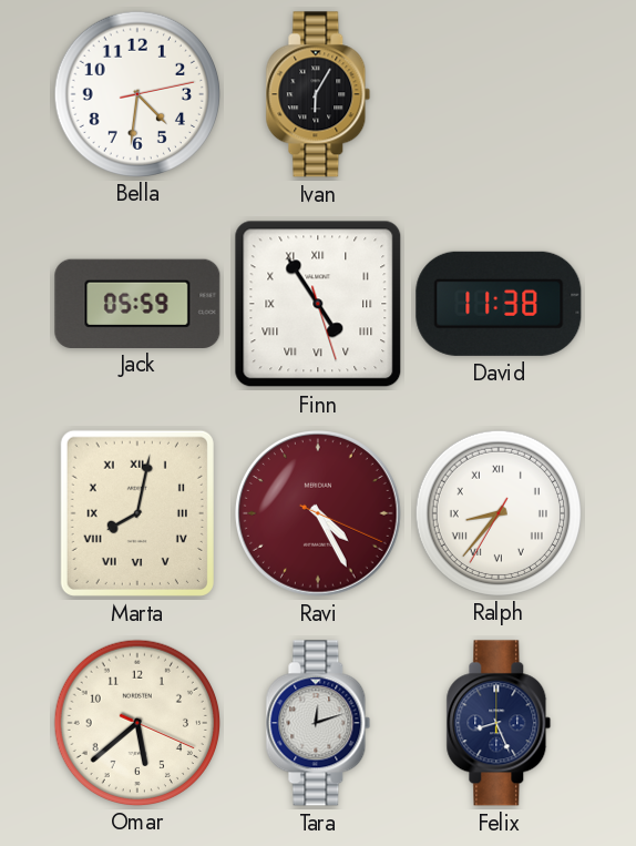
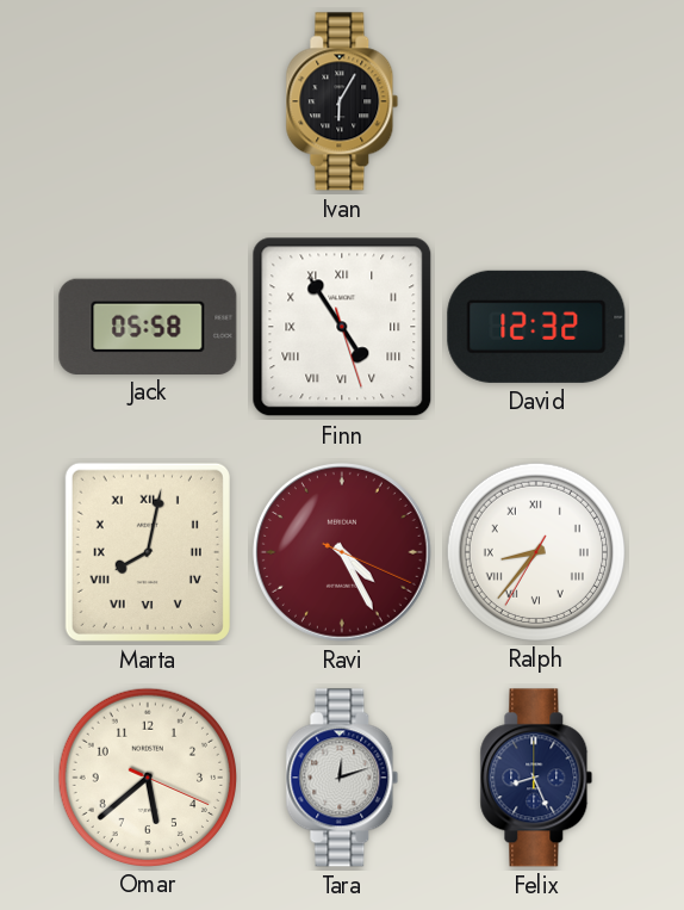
Bella: 4:31 -> none (136, 93)
Jack: 05:59 -> 05:58 (148, 326)
David: 11:38 -> 12:32 (536, 327)
